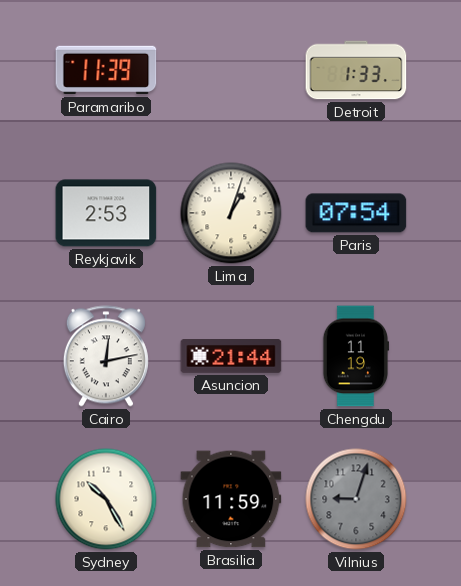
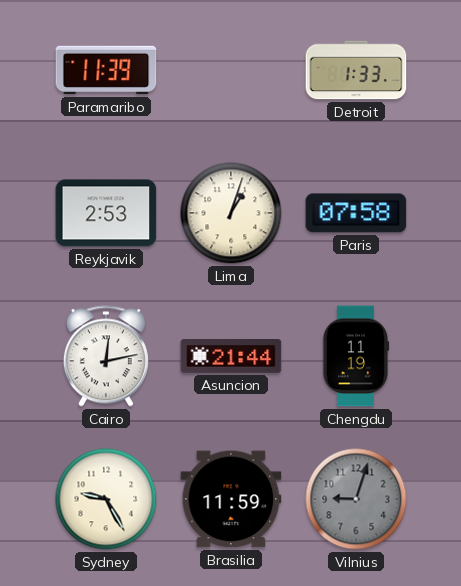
Paris: 07:54 -> 07:58 (356, 213)
Sydney: 10:25 -> 9:25 (106, 499)
